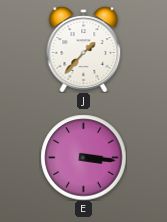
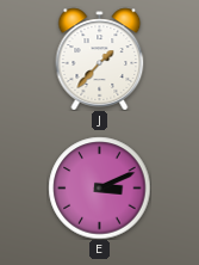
E: 3:16 -> 3:11 (99, 187)
